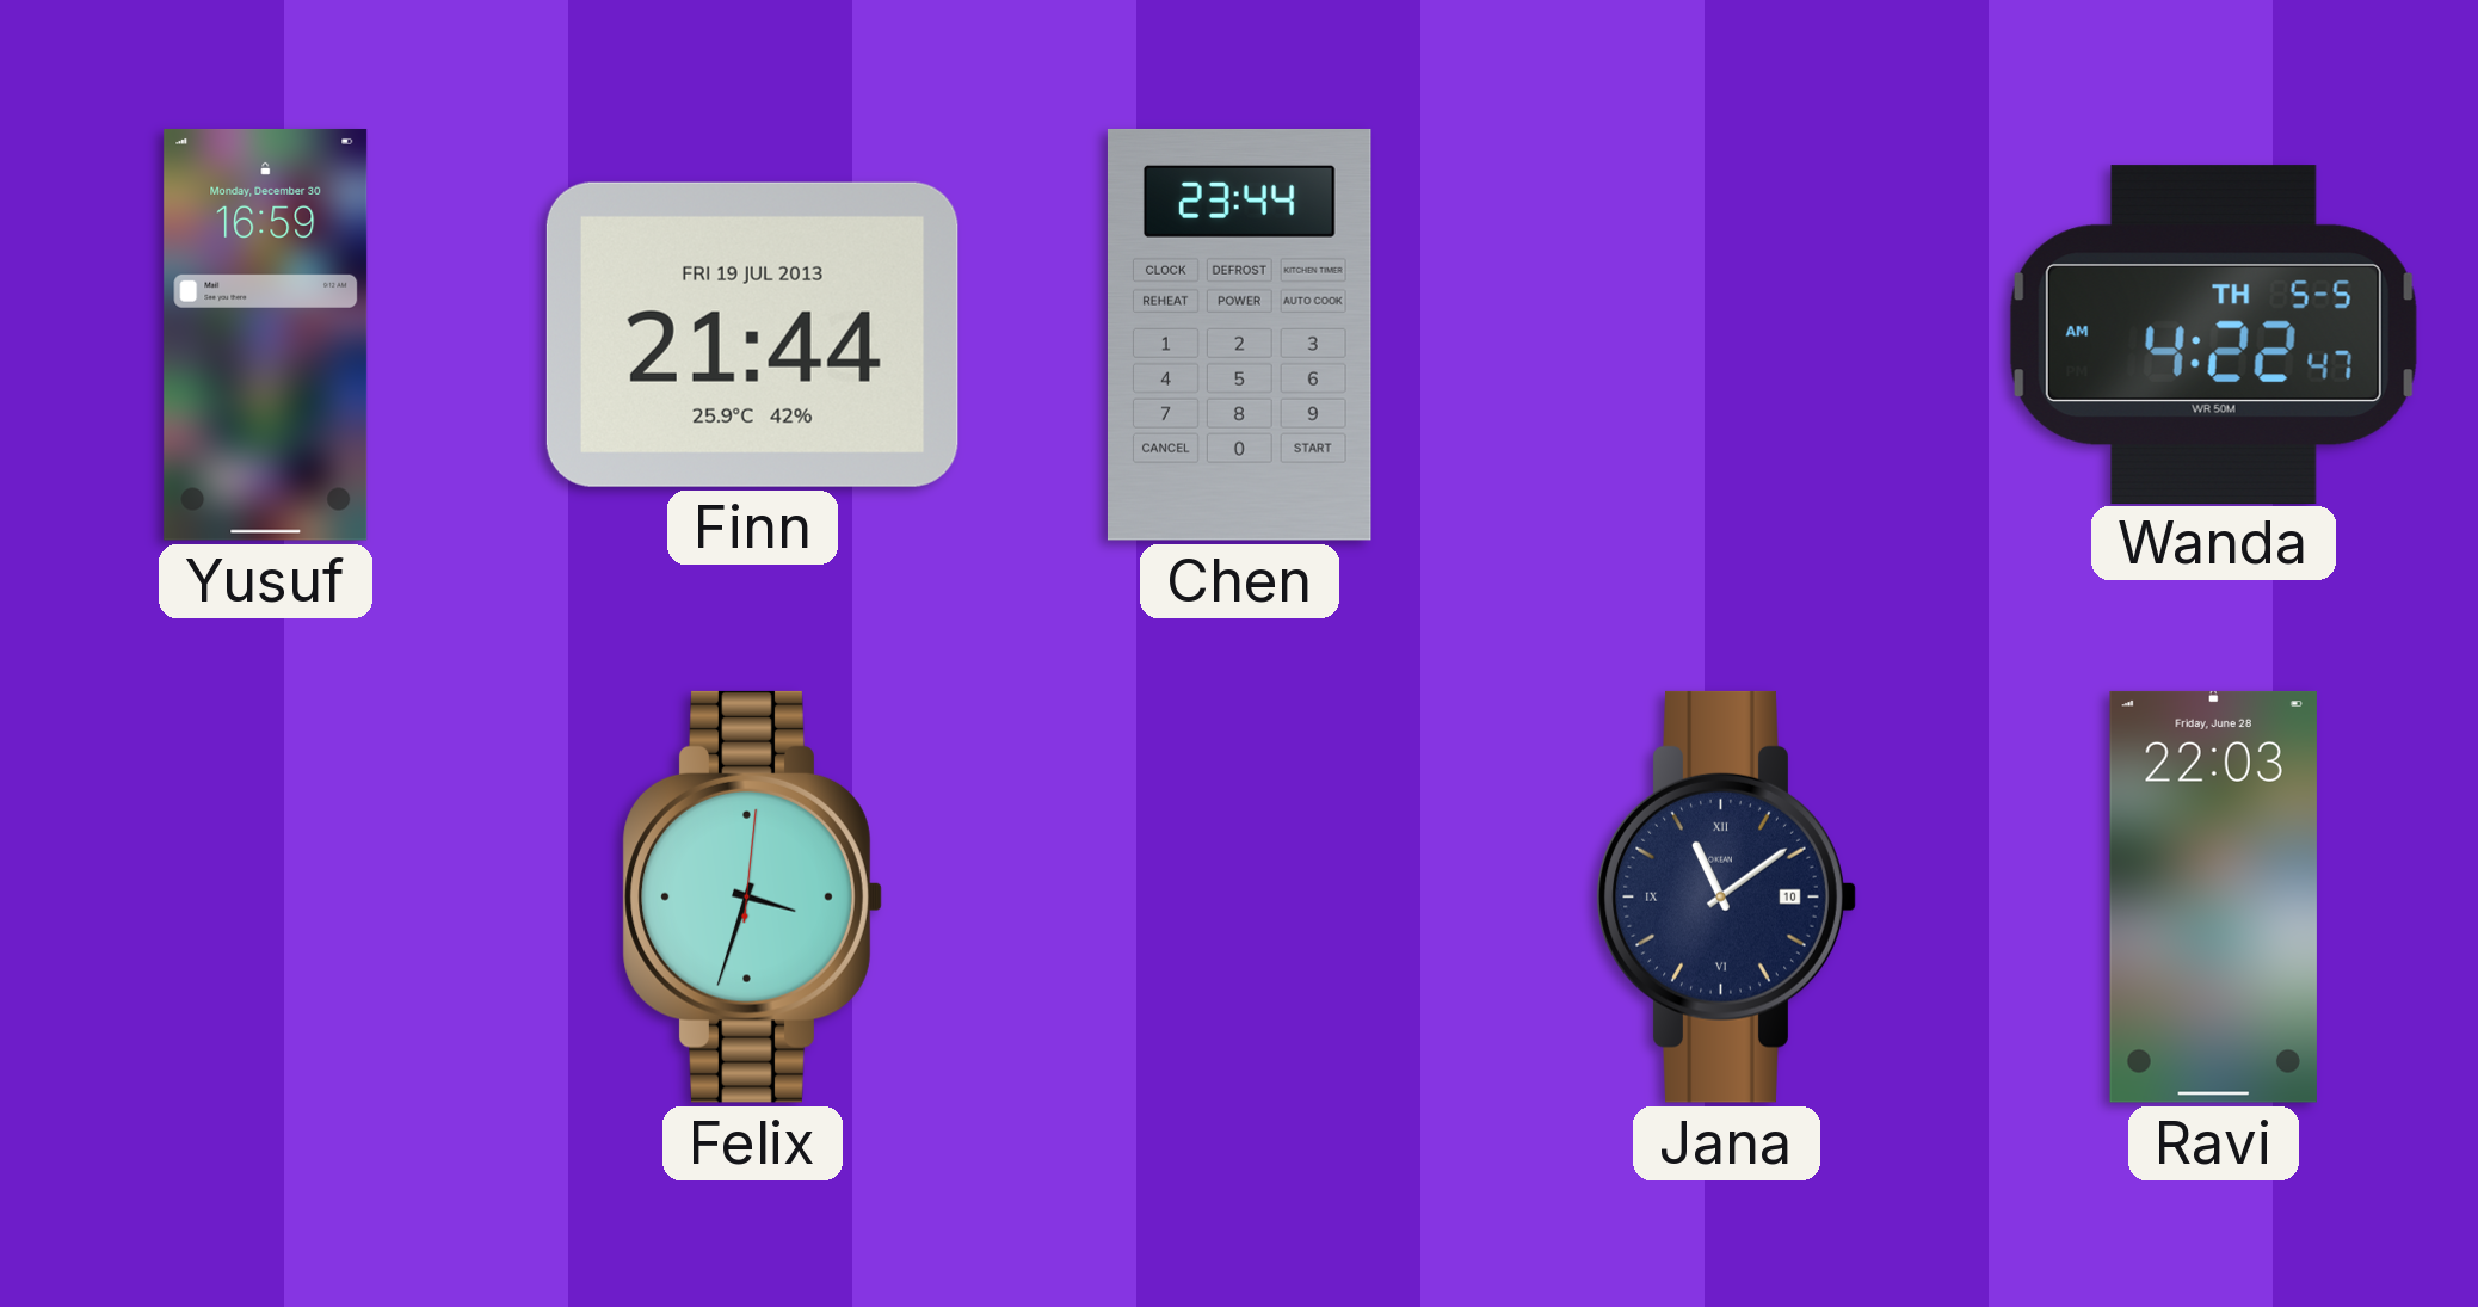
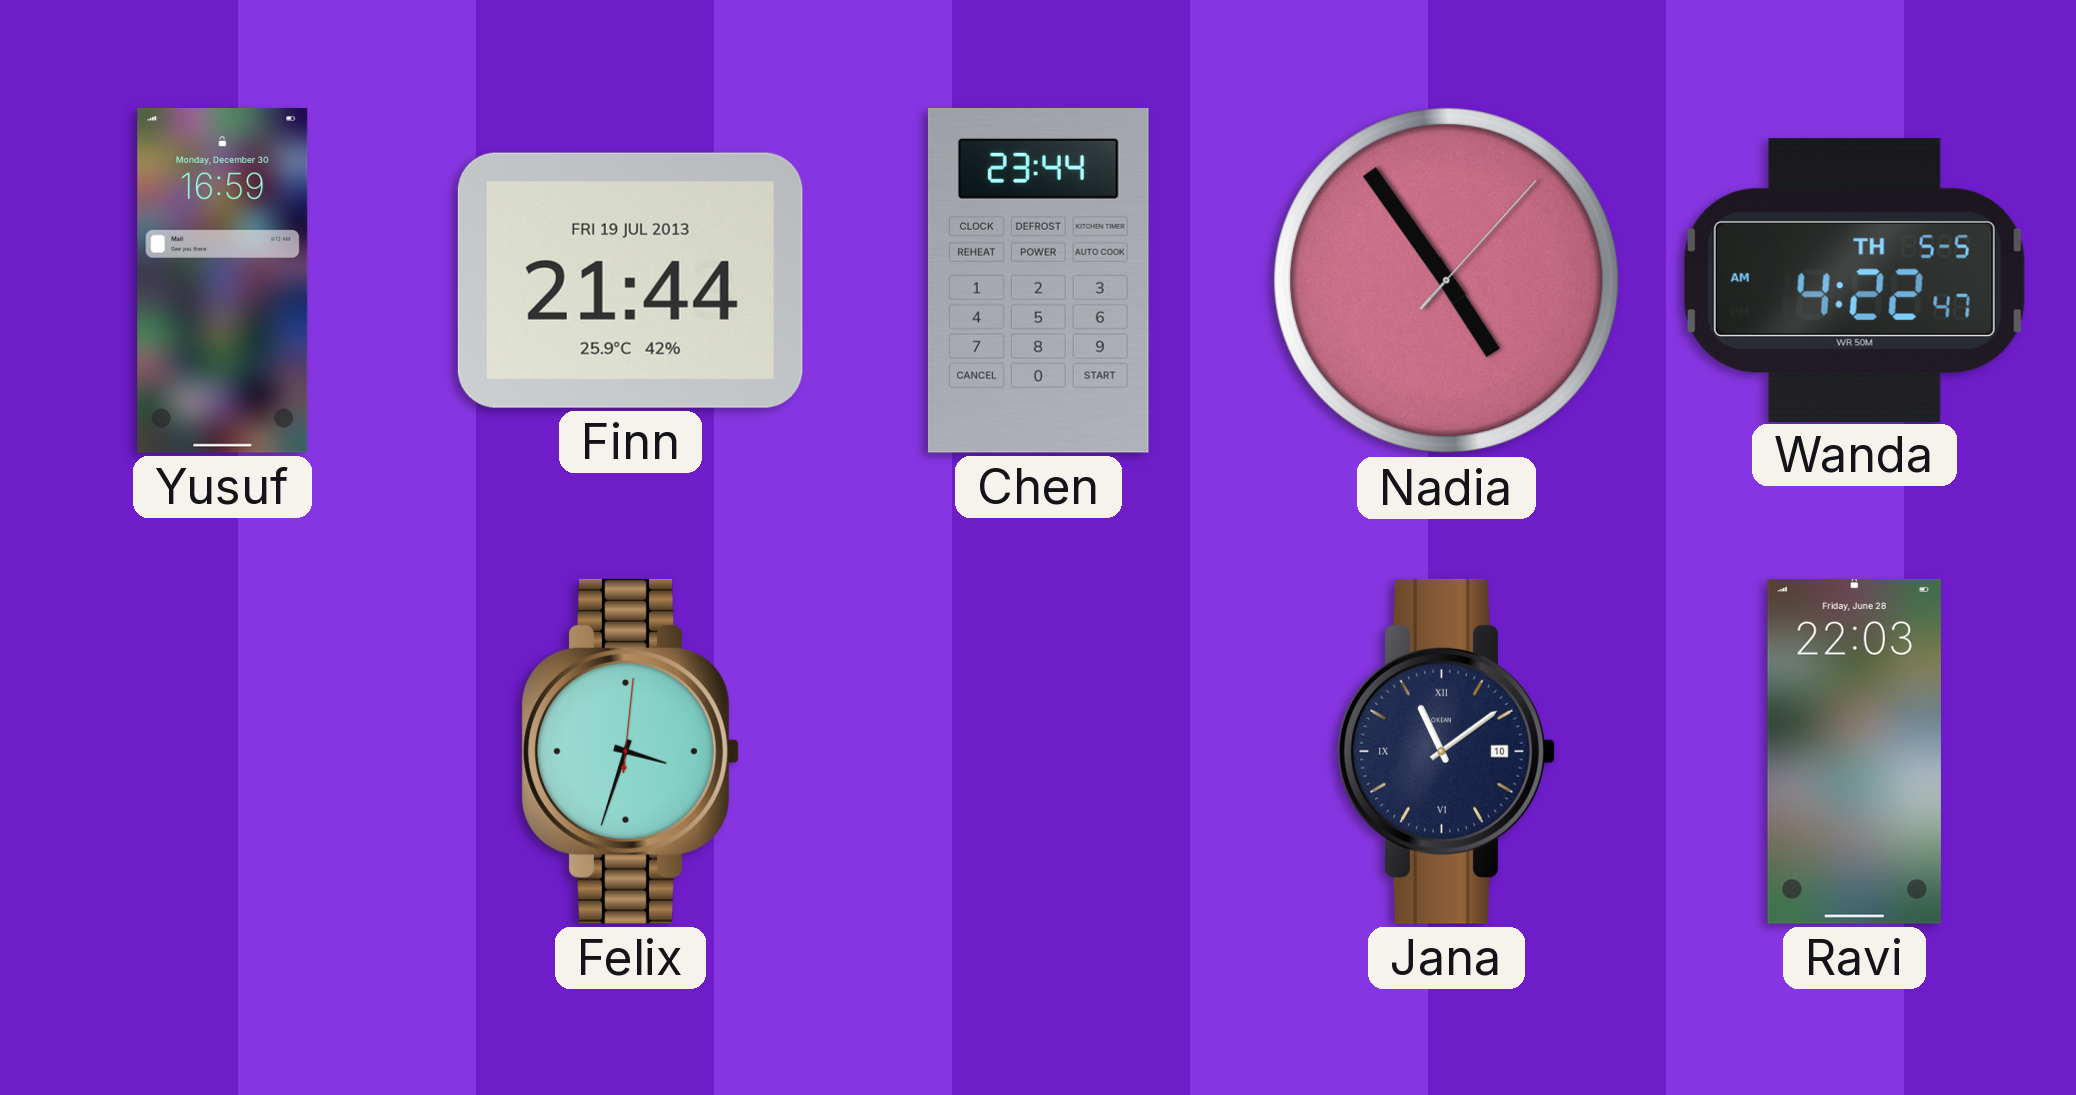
Nadia: none -> 4:54 (1447, 281)
